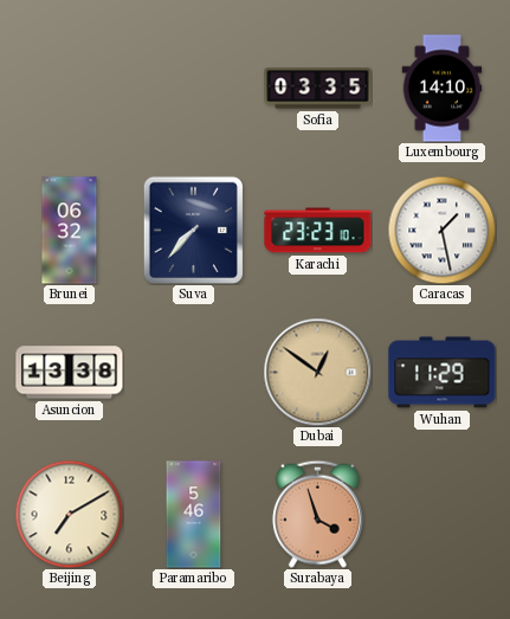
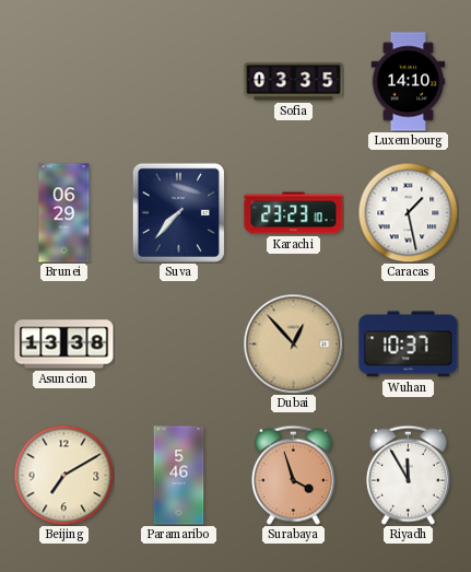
Brunei: 06:32 -> 06:29 (64, 213)
Dubai: 12:51 -> 12:53 (293, 343)
Wuhan: 11:29 -> 10:37 (409, 345)
Riyadh: none -> 11:55 (408, 475)
